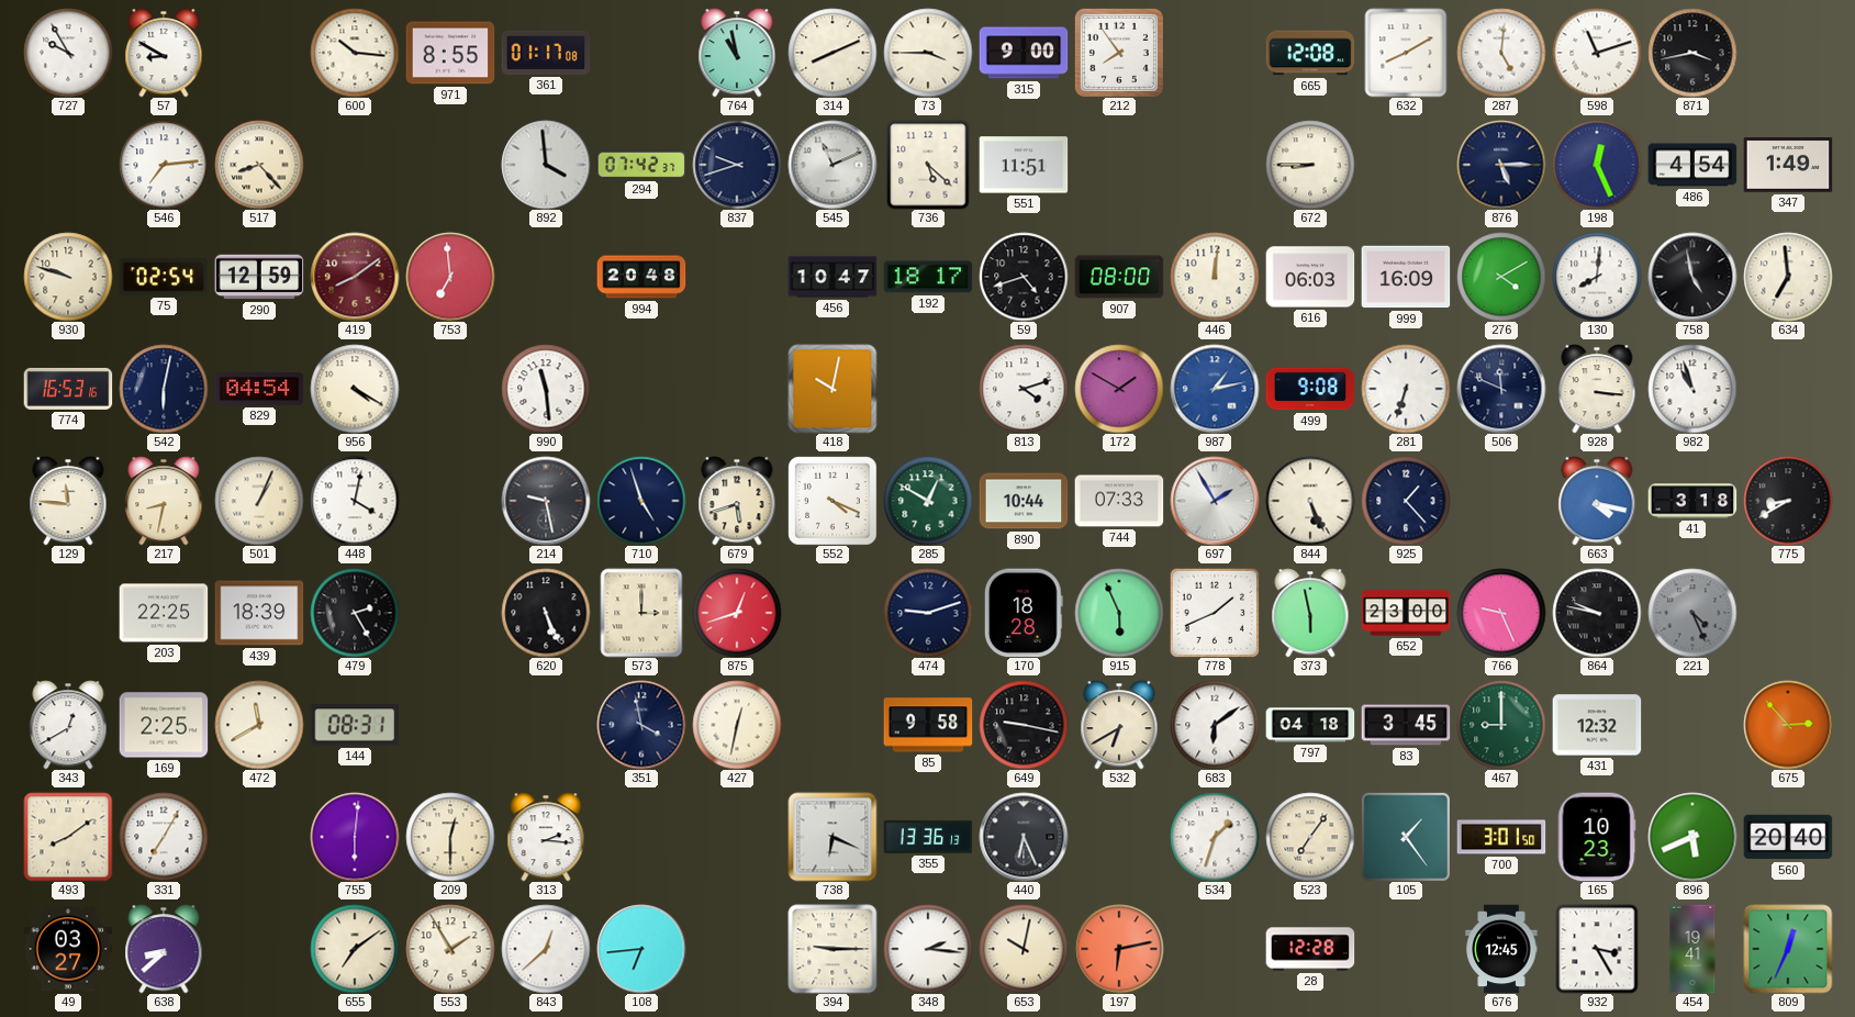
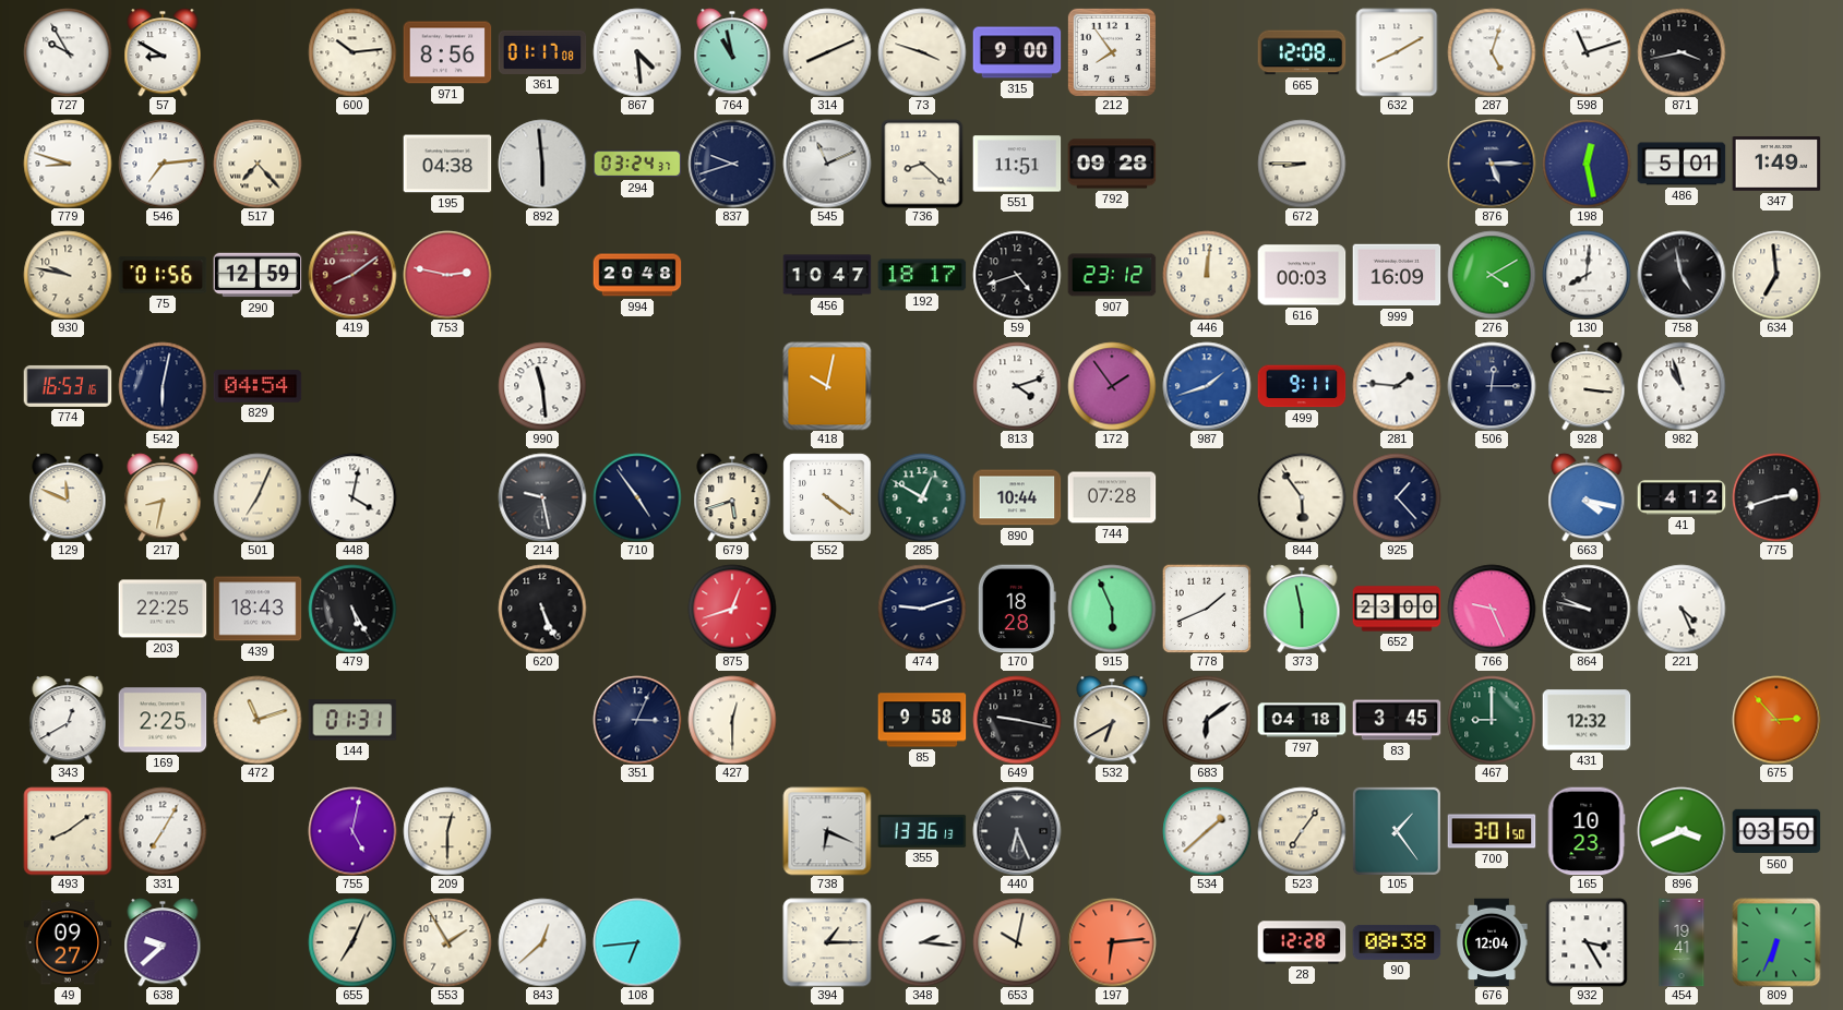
600: 10:16 -> 10:14 (352, 52)
971: 8:55 -> 8:56 (447, 52)
867: none -> 4:29 (637, 52)
73: 3:45 -> 3:48 (922, 52)
287: 5:01 -> 5:03 (1492, 52)
779: none -> 8:48 (68, 164)
517: 8:23 -> 7:23 (258, 164)
195: none -> 04:38 (447, 164)
892: 3:59 -> 5:59 (542, 164)
294: 07:42 -> 03:24 (637, 164)
736: 5:22 -> 8:22 (922, 164)
792: none -> 09:28 (1112, 164)
198: 12:26 -> 12:28 (1587, 164)
486: 4:54 -> 5:01 (1682, 164)
930: 9:48 -> 9:47 (68, 275)
75: 02:54 -> 01:56 (163, 275)
753: 6:59 -> 2:47 (447, 275)
907: 08:00 -> 23:12 (1112, 275)
616: 06:03 -> 00:03 (1302, 275)
956: 4:20 -> none (355, 389)
172: 1:50 -> 1:54 (1112, 386)
987: 1:13 -> 1:42 (1207, 386)
499: 9:08 -> 9:11 (1302, 386)
281: 6:33 -> 1:46 (1397, 386)
506: 11:49 -> 12:15 (1492, 386)
129: 11:46 -> 11:49 (68, 497)
501: 1:04 -> 7:04 (258, 497)
710: 4:57 -> 4:54 (637, 497)
552: 4:19 -> 4:21 (827, 497)
744: 07:33 -> 07:28 (1112, 497)
697: 1:55 -> none (1215, 501)
844: 5:26 -> 5:54 (1302, 497)
41: 3:18 -> 4:12 (1682, 497)
775: 8:40 -> 2:42 (1776, 497)
439: 18:39 -> 18:43 (258, 609)
479: 2:25 -> 5:25 (352, 609)
573: 3:00 -> none (641, 613)
221 dial: grey -> white (1682, 609)
472: 11:40 -> 11:12 (258, 720)
144: 08:31 -> 01:31 (352, 720)
351: 3:58 -> 3:04 (637, 720)
427: 12:32 -> 12:30 (732, 720)
755: 6:01 -> 5:02 (352, 831)
313: 2:16 -> none (546, 837)
534: 1:33 -> 1:38 (1207, 831)
896: 5:41 -> 3:41 (1682, 831)
560: 20:40 -> 03:50 (1776, 831)
49: 03:27 -> 09:27 (68, 942)
638: 8:38 -> 9:38 (163, 942)
655: 7:09 -> 7:04 (352, 942)
394: 9:15 -> 1:15 (827, 942)
197: 6:13 -> 6:14 (1112, 942)
90: none -> 08:38 (1397, 942)
676: 12:45 -> 12:04 (1492, 942)
809: 12:34 -> 6:34 (1776, 942)
